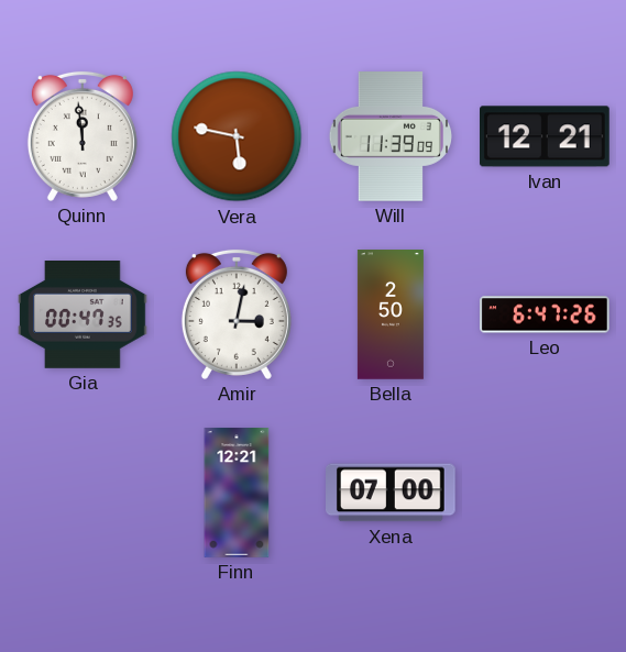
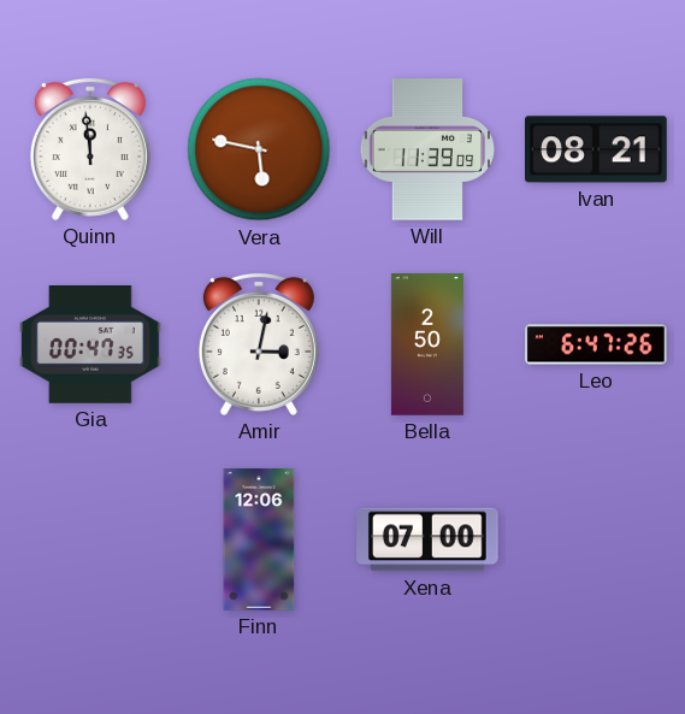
Ivan: 12:21 -> 08:21 (597, 149)
Finn: 12:21 -> 12:06 (259, 539)
